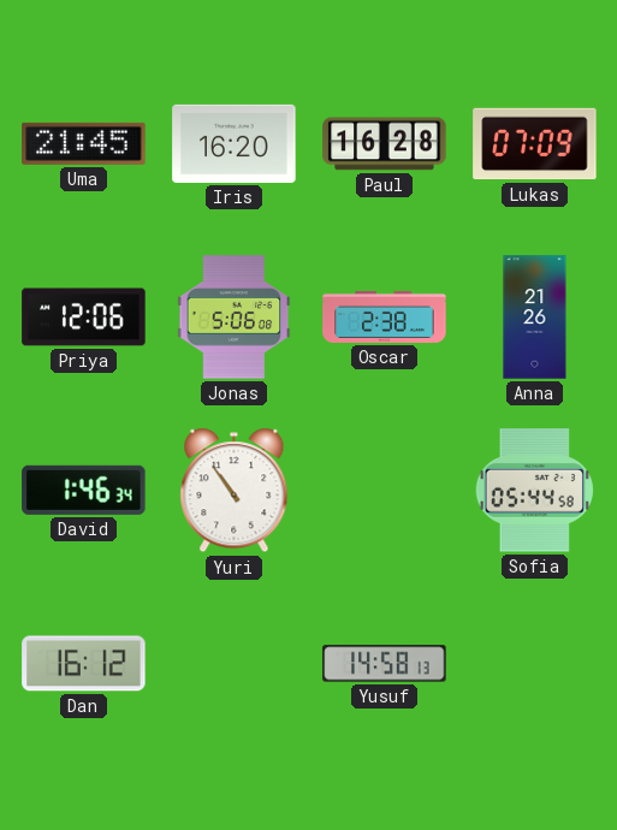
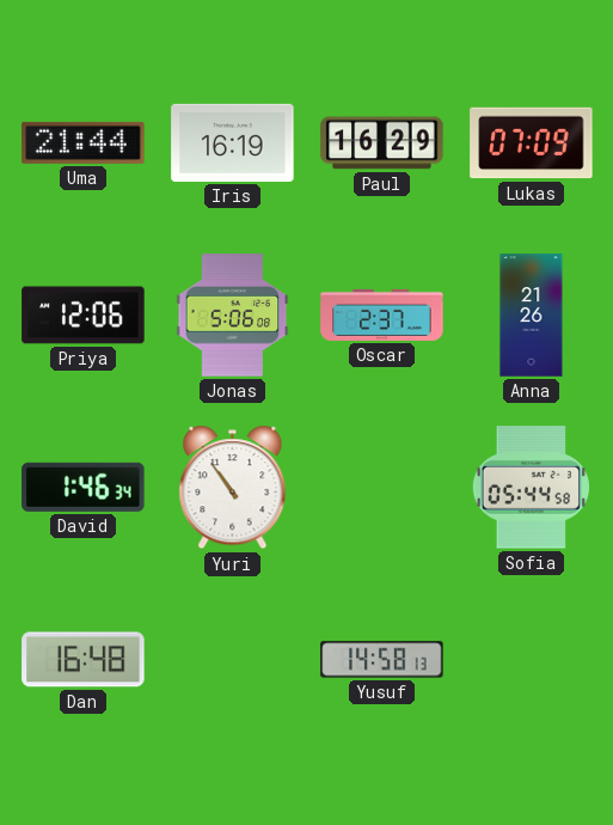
Uma: 21:45 -> 21:44 (84, 142)
Iris: 16:20 -> 16:19 (233, 142)
Paul: 16:28 -> 16:29 (382, 143)
Oscar: 2:38 -> 2:37 (382, 314)
Dan: 16:12 -> 16:48 (84, 660)
